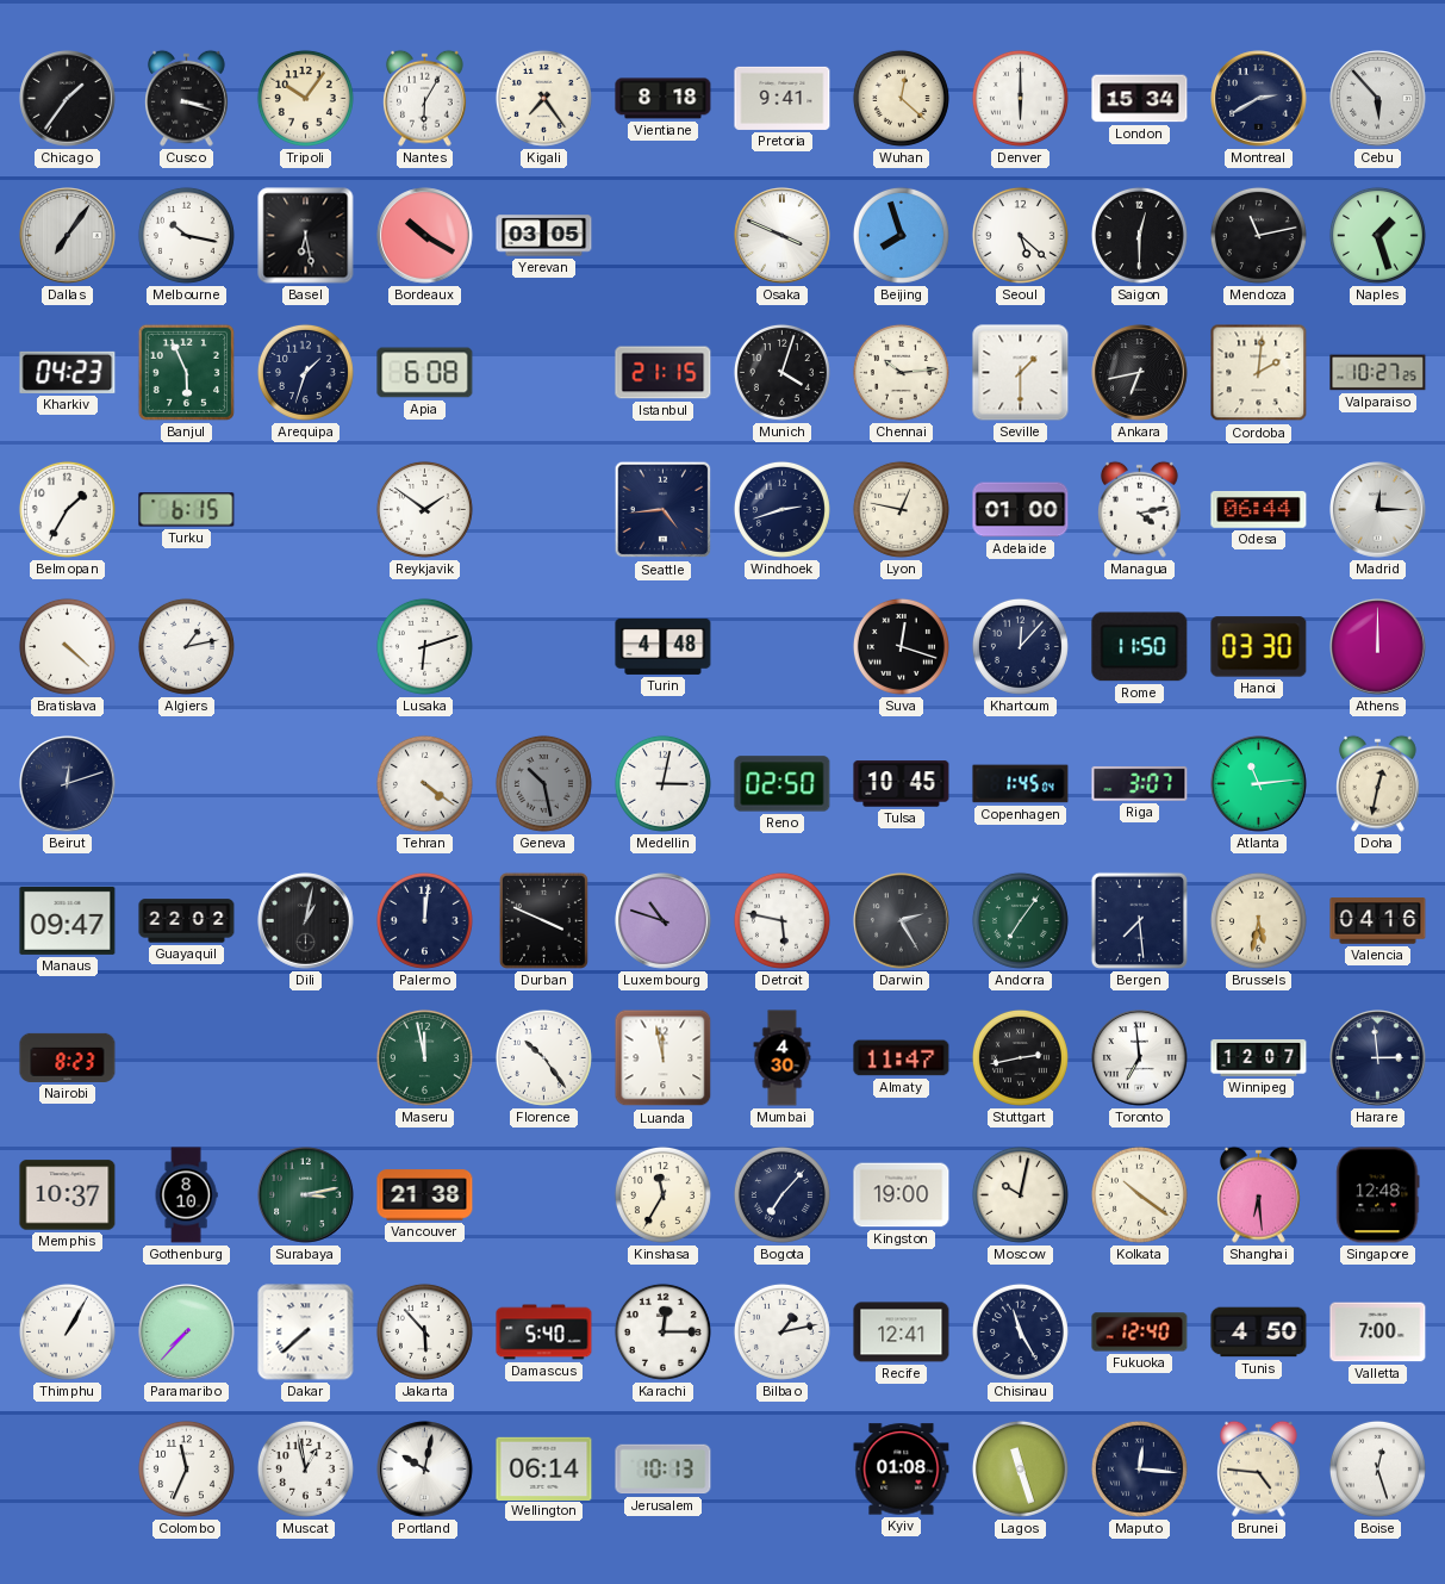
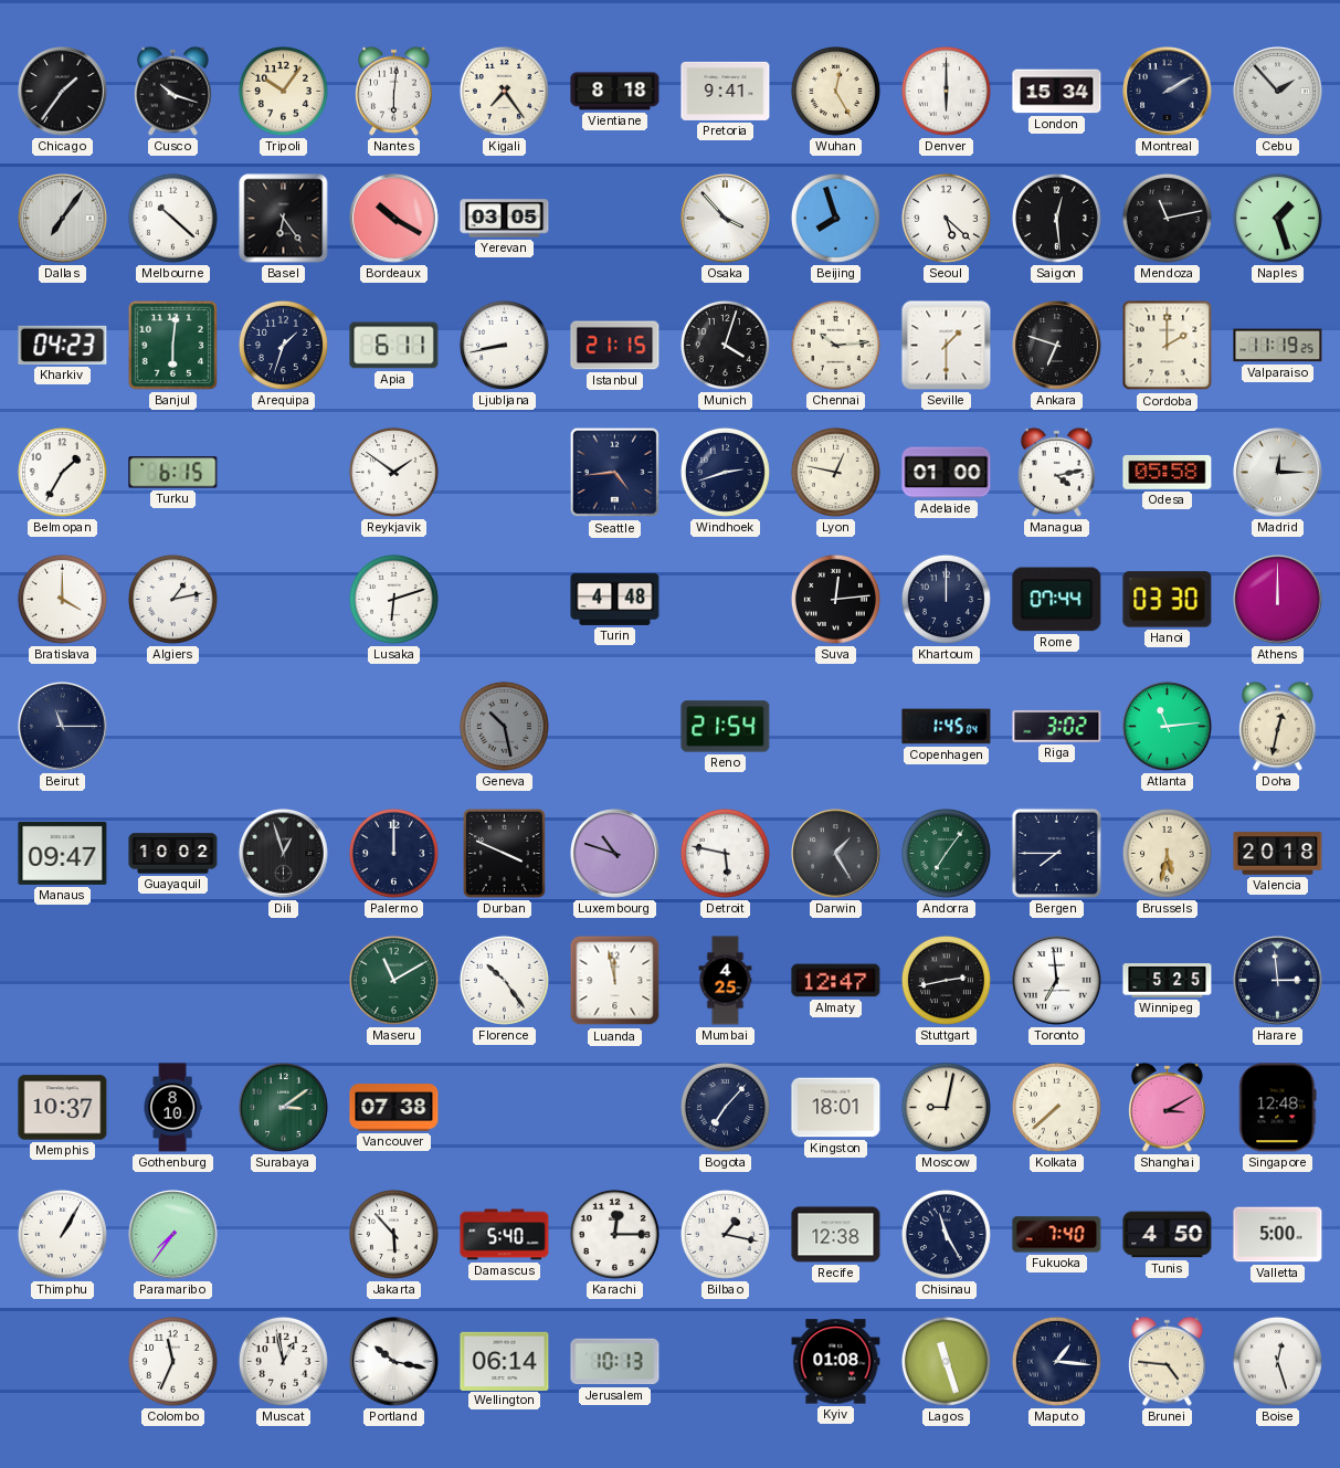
Cusco: 3:18 -> 10:18 (173, 91)
Nantes: 6:05 -> 6:01 (394, 91)
Wuhan: 12:22 -> 12:25 (835, 91)
Montreal: 2:40 -> 2:10 (1168, 92)
Cebu: 5:53 -> 1:53 (1278, 92)
Melbourne: 10:17 -> 10:22 (172, 218)
Basel: 6:28 -> 6:24 (284, 219)
Osaka: 3:49 -> 3:53 (726, 219)
Saigon: 12:30 -> 12:29 (1056, 218)
Banjul: 5:56 -> 6:01 (172, 345)
Apia: 6:08 -> 6:11 (394, 346)
Ljubljana: none -> 8:43 (504, 345)
Ankara: 6:43 -> 6:48 (1057, 346)
Cordoba: 2:01 -> 2:00 (1168, 346)
Valparaiso: 10:27 -> 11:19 (1278, 346)
Odesa: 06:44 -> 05:58 (1168, 473)
Bratislava: 4:22 -> 4:00 (62, 599)
Suva: 12:18 -> 12:14 (835, 599)
Khartoum: 12:07 -> 12:00 (946, 599)
Rome: 11:50 -> 07:44 (1057, 600)
Beirut: 12:12 -> 11:15 (63, 727)
Tehran: 4:21 -> none (424, 783)
Medellin: 3:02 -> none (662, 783)
Reno: 02:50 -> 21:54 (726, 727)
Tulsa: 10:45 -> none (902, 784)
Riga: 3:07 -> 3:02 (1057, 726)
Guayaquil: 22:02 -> 10:02 (173, 854)
Dili: 1:02 -> 12:57 (284, 854)
Palermo: 12:01 -> 12:00 (393, 853)
Darwin: 2:25 -> 1:25 (836, 854)
Bergen: 7:29 -> 7:45 (1056, 853)
Valencia: 04:16 -> 20:18 (1278, 854)
Nairobi: 8:23 -> none (68, 1057)
Maseru: 11:58 -> 11:10 (393, 980)
Mumbai: 4:30 -> 4:25 (726, 981)
Almaty: 11:47 -> 12:47 (836, 981)
Winnipeg: 12:07 -> 5:25 (1168, 981)
Surabaya: 3:13 -> 3:09 (284, 1108)
Vancouver: 21:38 -> 07:38 (394, 1108)
Kinshasa: 11:35 -> none (662, 1194)
Kingston: 19:00 -> 18:01 (836, 1108)
Moscow: 10:02 -> 9:02 (946, 1107)
Kolkata: 10:21 -> 7:38 (1056, 1107)
Shanghai: 6:29 -> 3:10 (1168, 1107)
Paramaribo: 7:37 -> 7:36 (173, 1235)
Dakar: 7:38 -> none (306, 1333)
Bilbao: 1:13 -> 1:17 (725, 1234)
Recife: 12:41 -> 12:38 (836, 1235)
Fukuoka: 12:40 -> 7:40 (1057, 1235)
Valletta: 7:00 -> 5:00 (1278, 1235)
Portland: 10:02 -> 10:17 (394, 1362)
Maputo: 12:16 -> 1:16 (1056, 1361)
